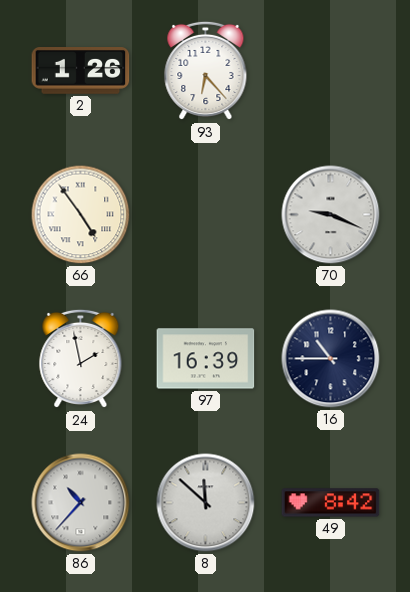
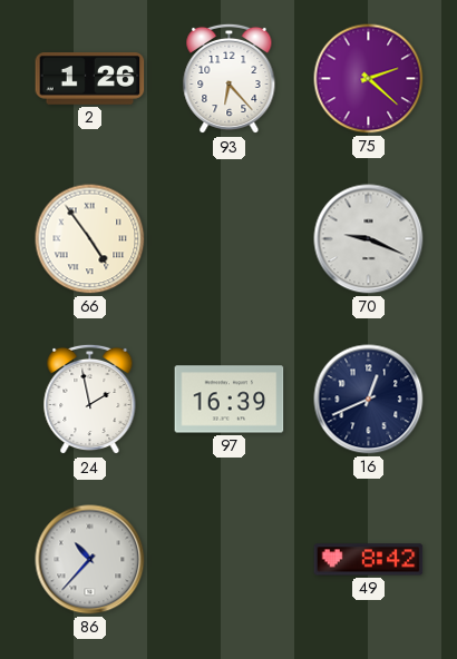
75: none -> 2:22 (369, 79)
16: 10:45 -> 12:41 (369, 400)
8: 11:52 -> none (206, 503)
